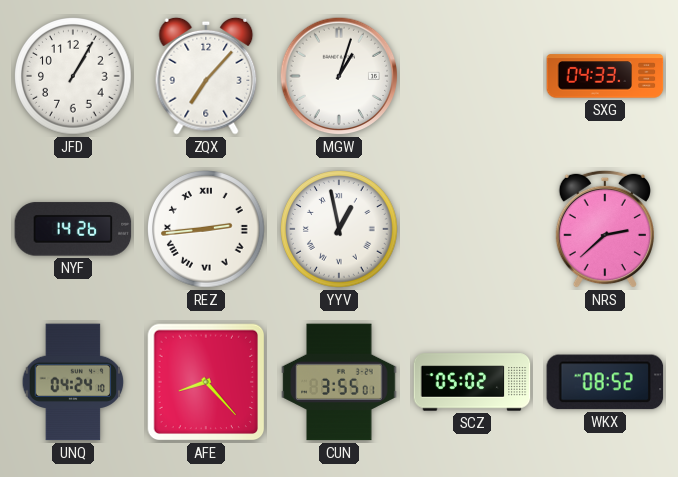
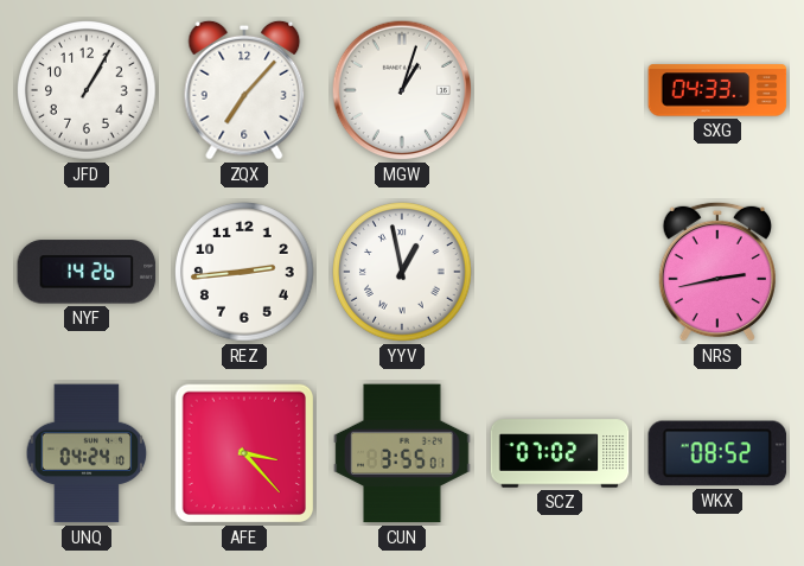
REZ numerals: Roman -> Arabic (245, 273)
NRS: 2:38 -> 2:43 (717, 272)
AFE: 8:23 -> 3:23 (244, 453)
SCZ: 05:02 -> 07:02 (560, 453)
